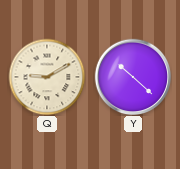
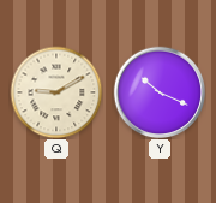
Y: 10:22 -> 10:19 (160, 92)
